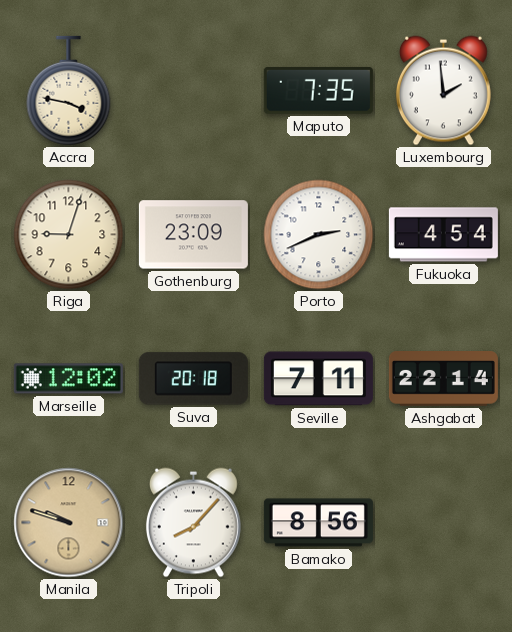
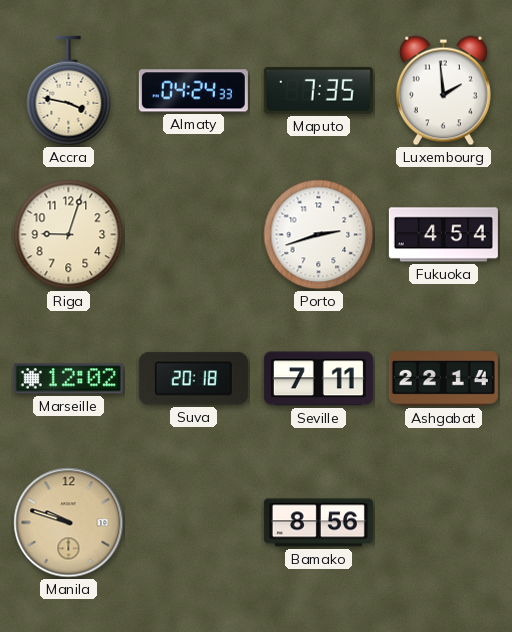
Almaty: none -> 04:24 (193, 91)
Gothenburg: 23:09 -> none (193, 235)
Porto: 2:41 -> 2:42 (319, 235)
Tripoli: 8:07 -> none (193, 523)
